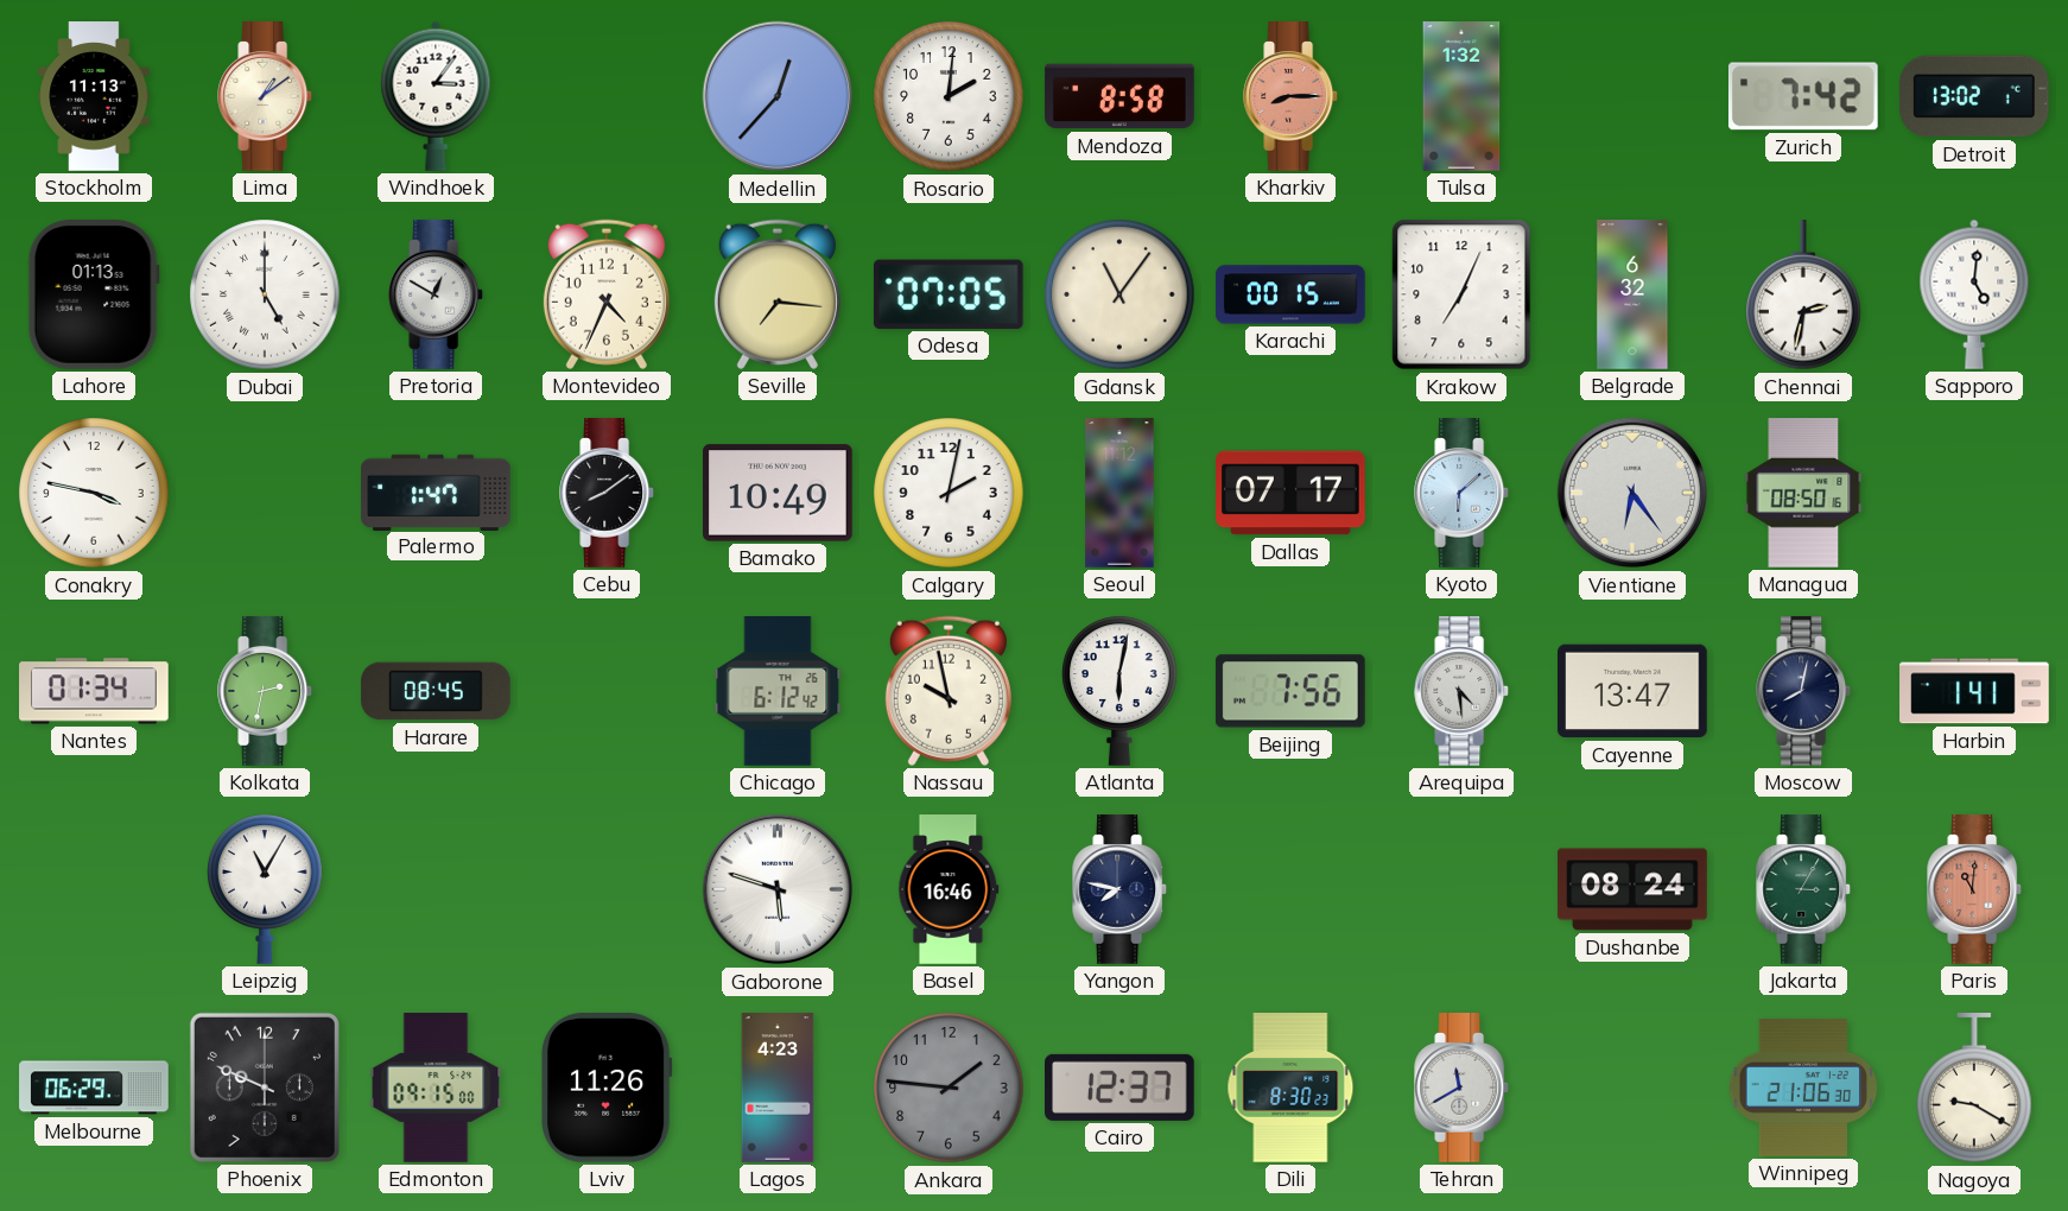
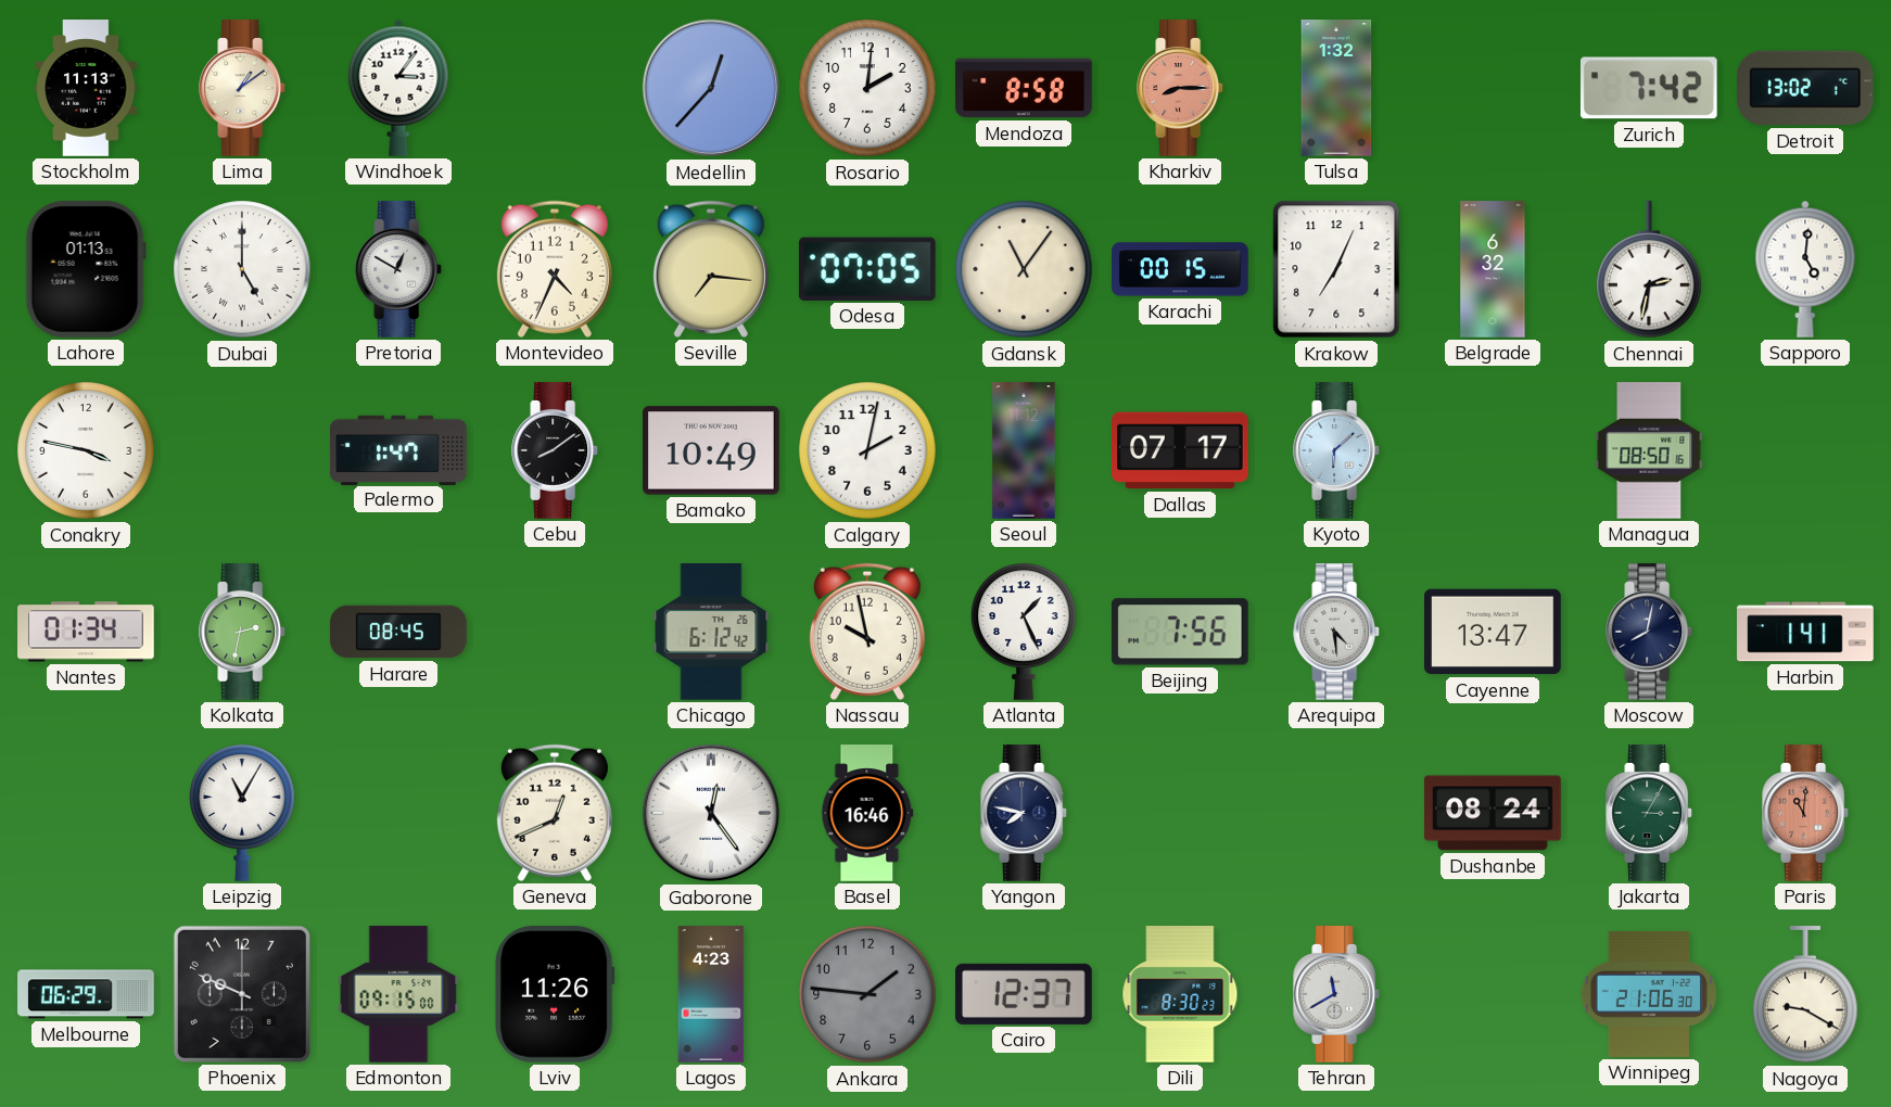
Vientiane: 6:24 -> none (1632, 493)
Atlanta: 6:02 -> 1:26 (1024, 632)
Geneva: none -> 12:41 (555, 813)
Gaborone: 5:48 -> 12:24 (711, 813)
